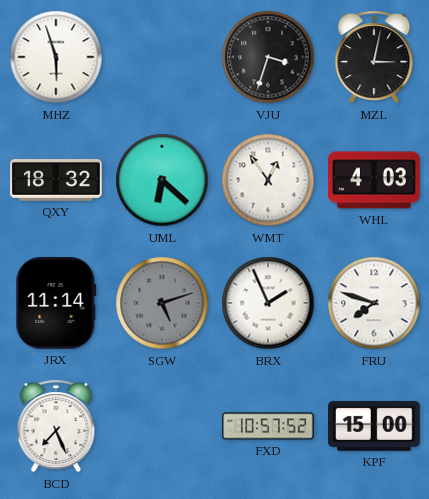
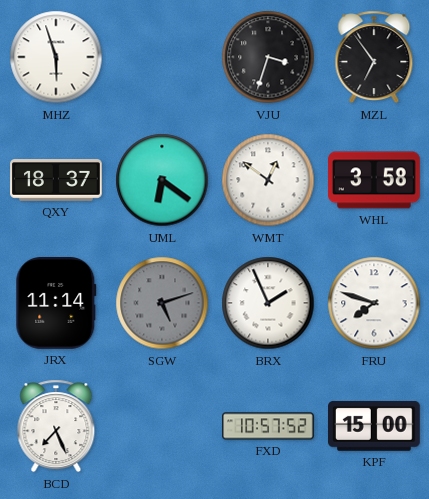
MZL: 3:02 -> 6:54 (374, 57)
QXY: 18:32 -> 18:37 (56, 180)
UML: 6:22 -> 6:21 (162, 180)
WMT: 12:54 -> 12:51 (268, 180)
WHL: 4:03 -> 3:58 (375, 180)
